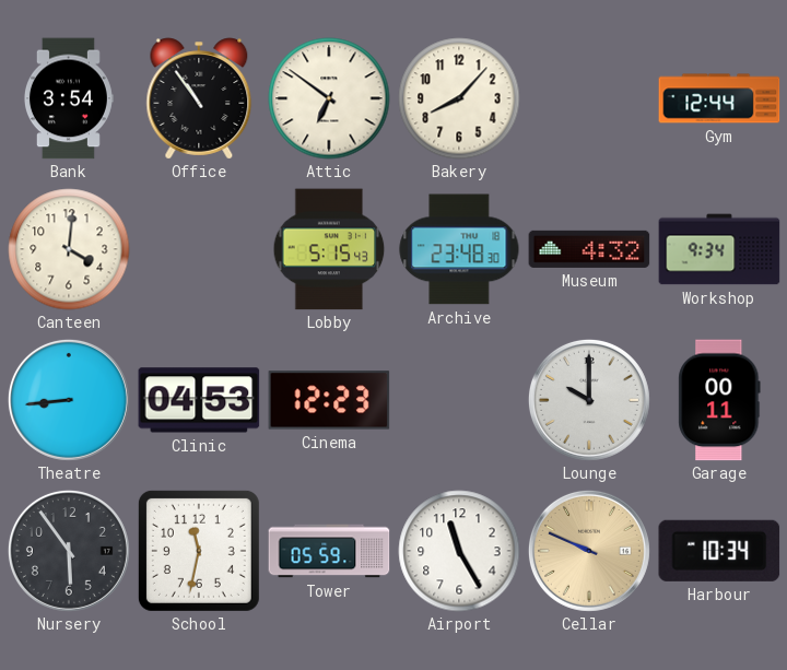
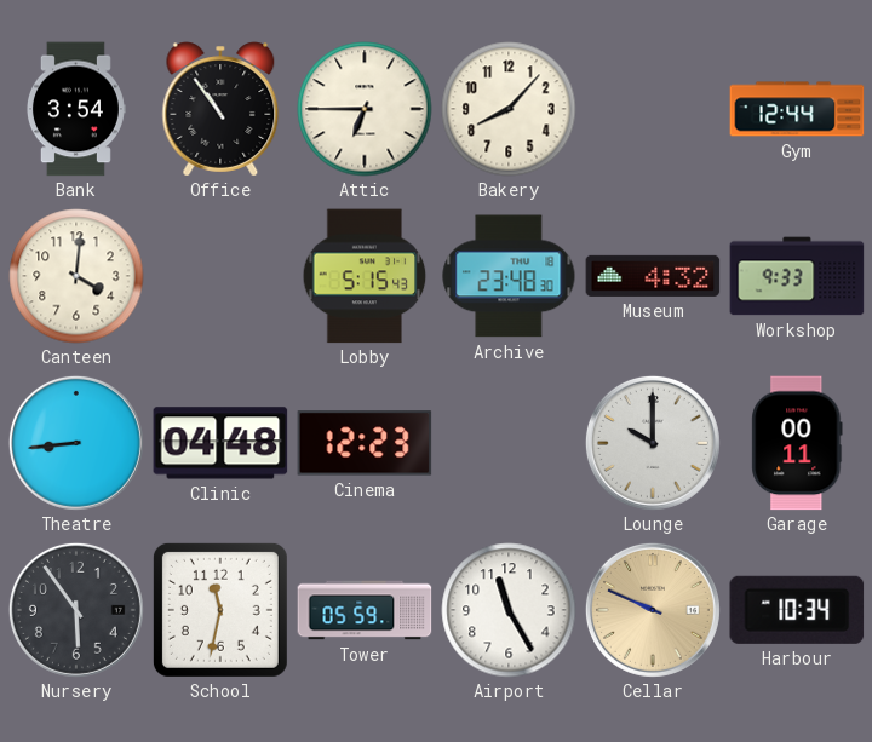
Attic: 6:51 -> 6:45 (365, 109)
Workshop: 9:34 -> 9:33 (797, 276)
Clinic: 04:53 -> 04:48 (220, 443)
